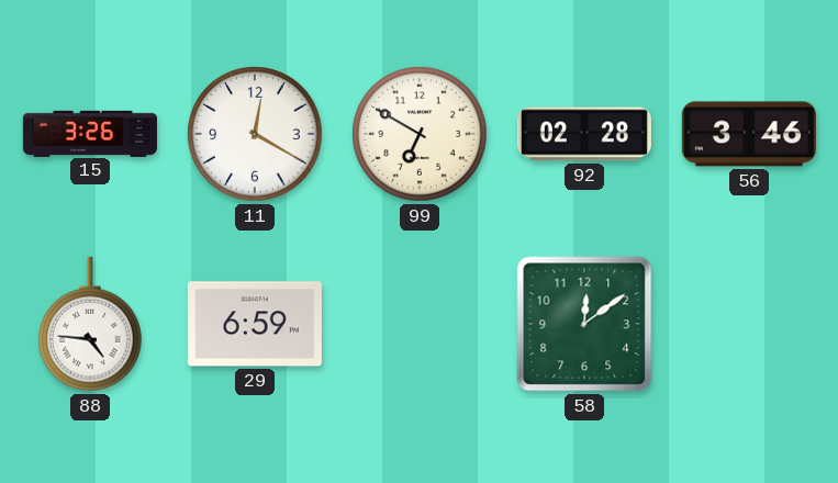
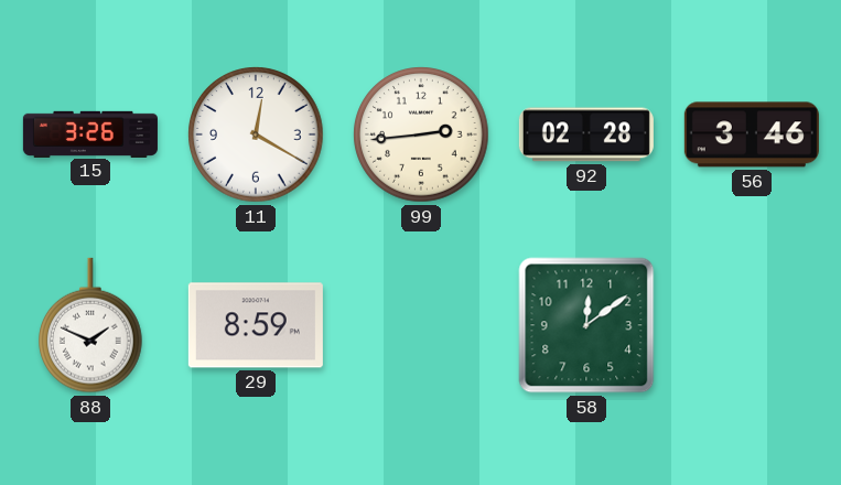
99: 6:50 -> 2:44 (421, 134)
88: 4:46 -> 1:49 (91, 325)
29: 6:59 -> 8:59 (256, 325)
